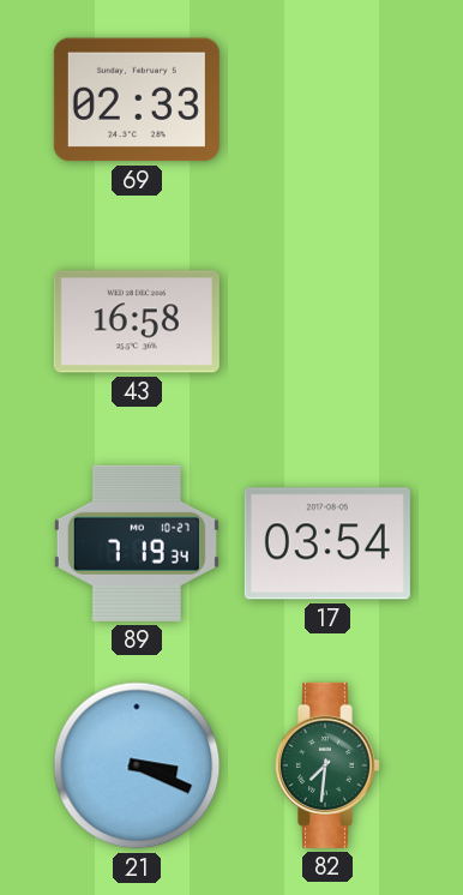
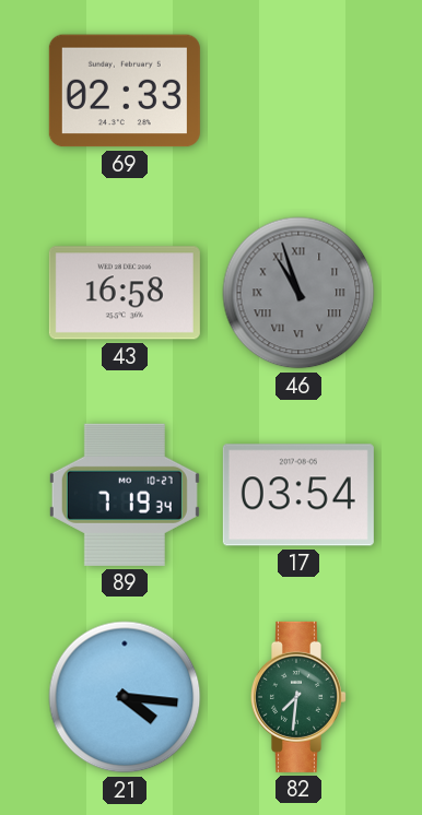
46: none -> 10:57 (298, 293)
21: 3:19 -> 4:16 (125, 697)
